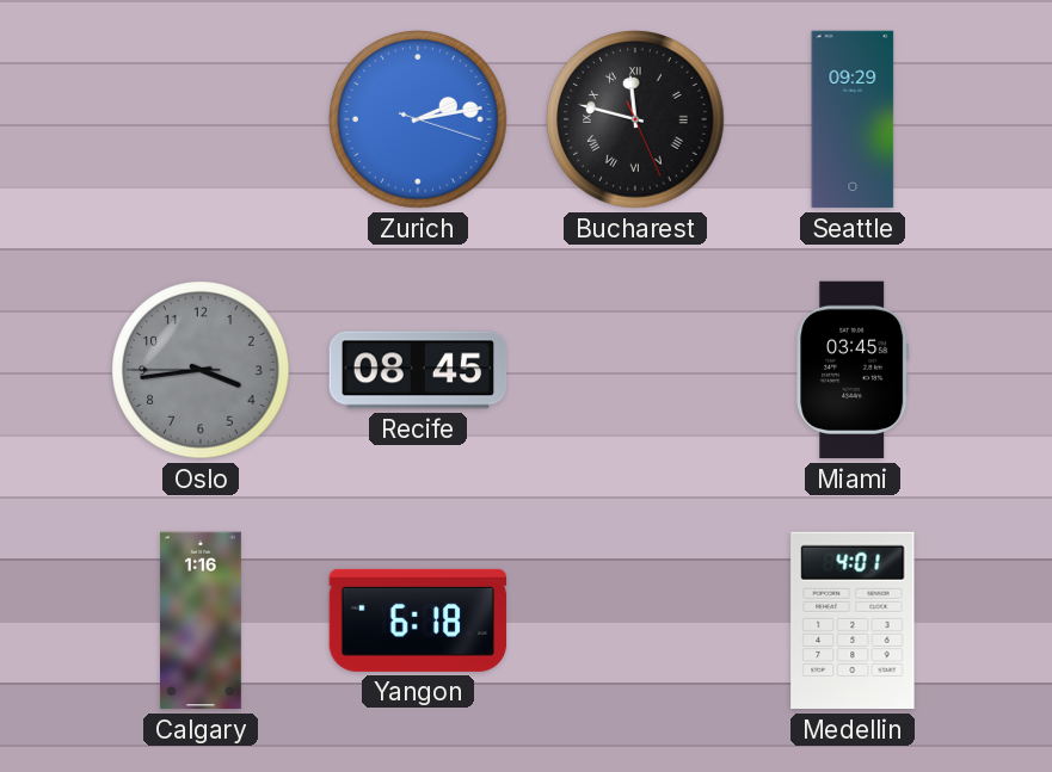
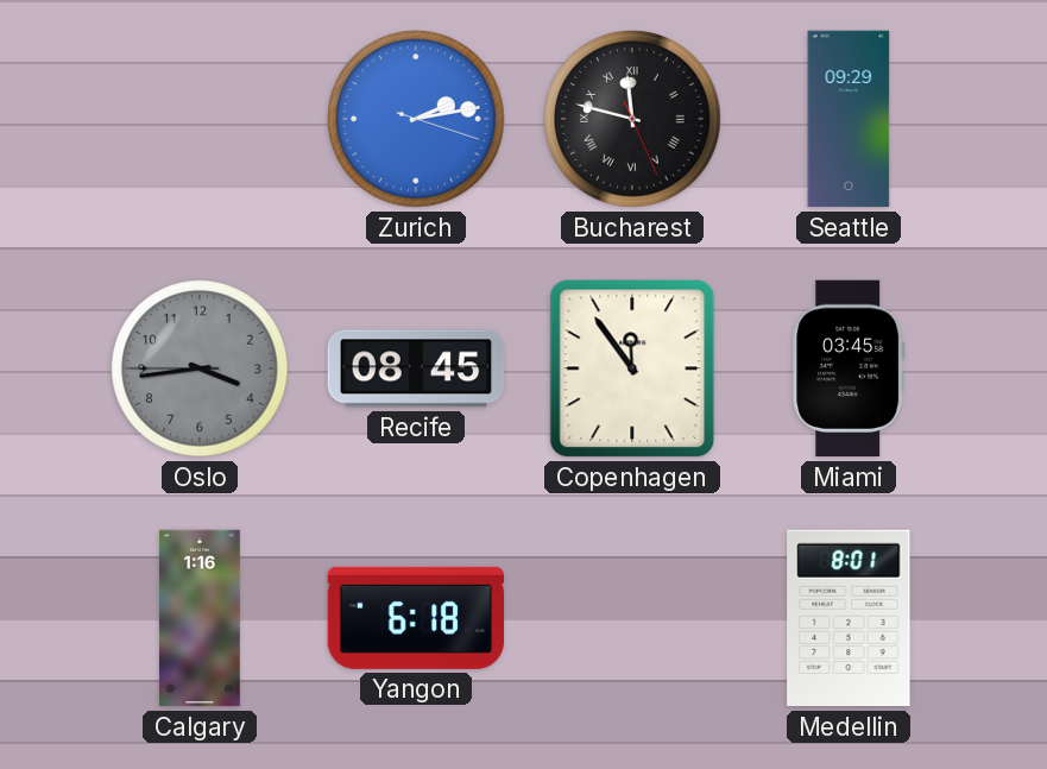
Copenhagen: none -> 11:54 (632, 368)
Medellin: 4:01 -> 8:01 (849, 618)
